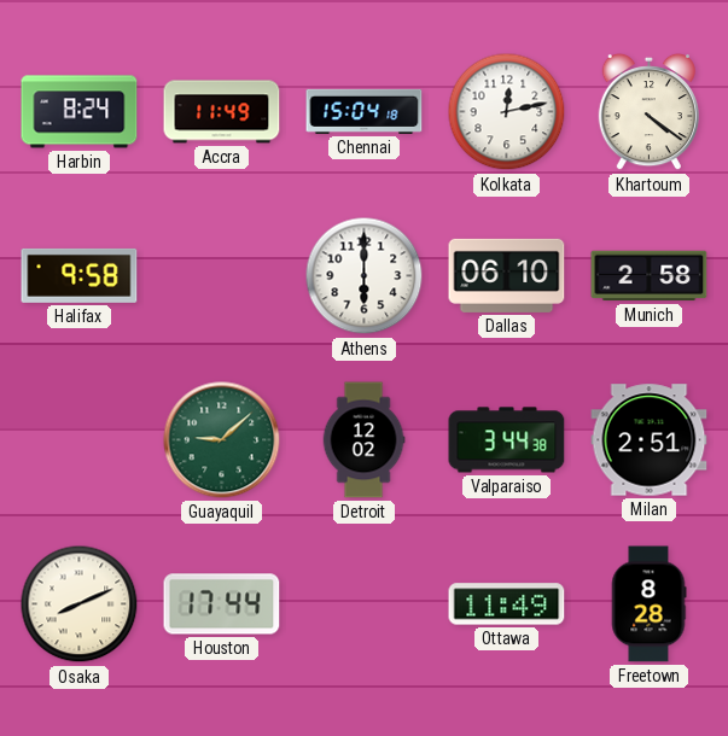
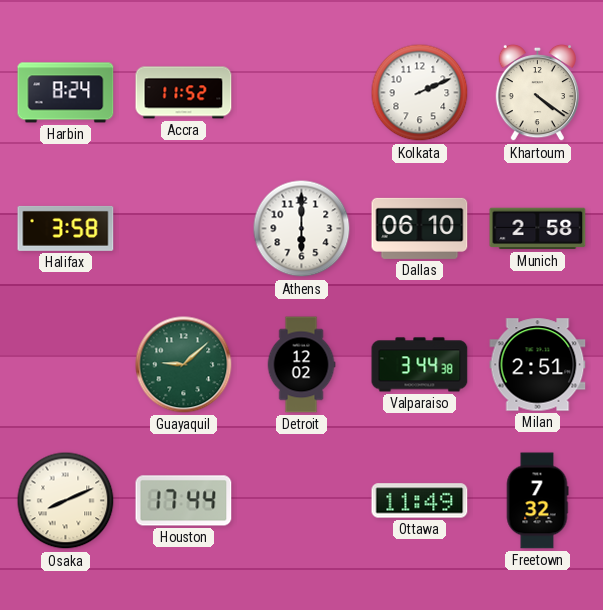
Accra: 11:49 -> 11:52 (184, 93)
Chennai: 15:04 -> none (365, 111)
Kolkata: 12:13 -> 2:11 (420, 93)
Halifax: 9:58 -> 3:58 (66, 228)
Freetown: 8:28 -> 7:32 (537, 501)
